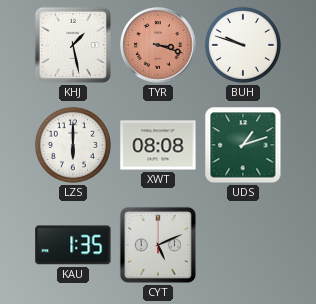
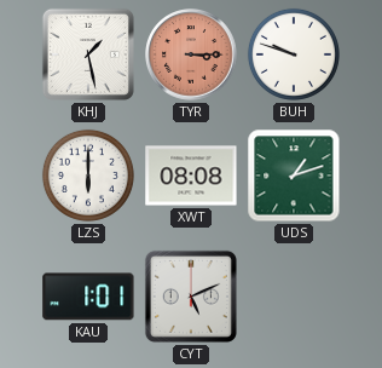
TYR: 3:18 -> 3:15 (191, 54)
KAU: 1:35 -> 1:01 (88, 297)
